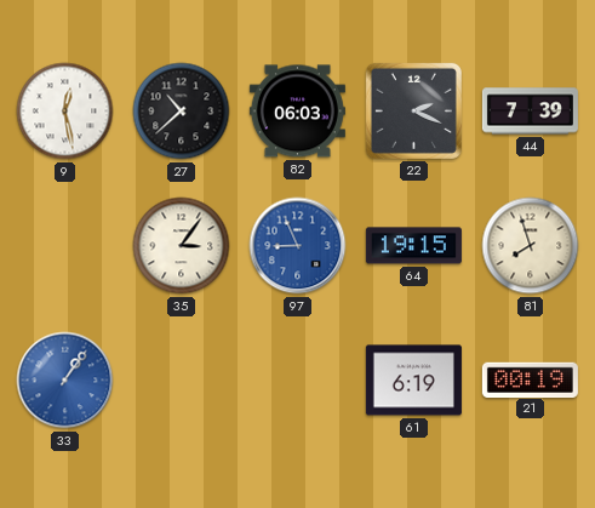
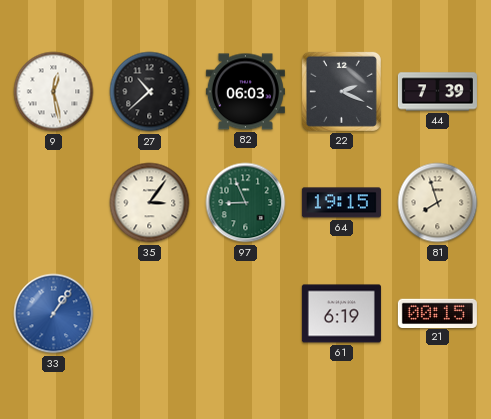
97 dial: blue -> green (246, 203)
21: 00:19 -> 00:15 (437, 313)
